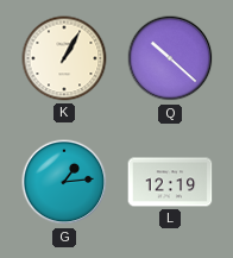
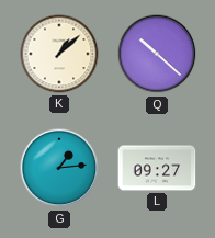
K: 1:05 -> 1:08 (59, 54)
L: 12:19 -> 09:27 (157, 168)
